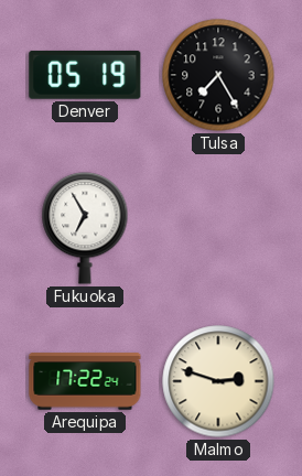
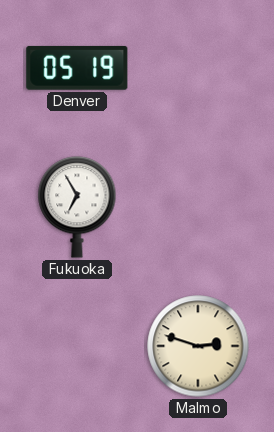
Tulsa: 7:25 -> none (218, 75)
Arequipa: 17:22 -> none (85, 381)
